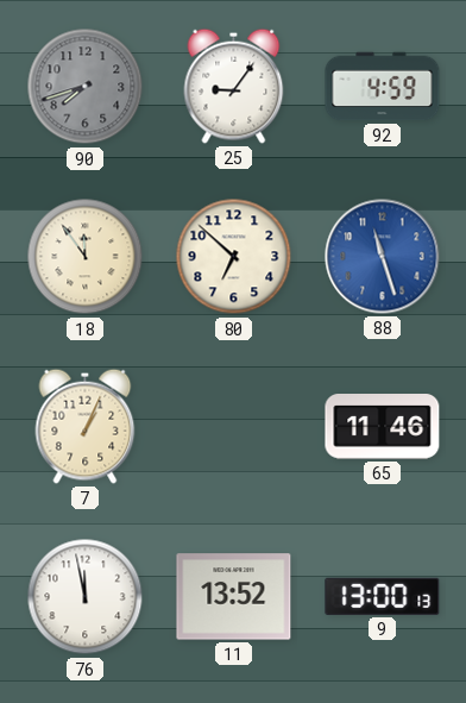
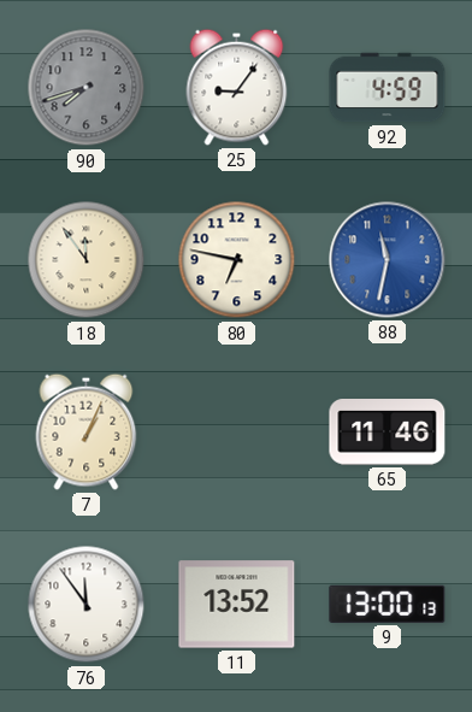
80: 6:52 -> 6:47 (237, 260)
88: 11:27 -> 11:32 (388, 260)
76: 11:58 -> 11:54 (87, 605)
